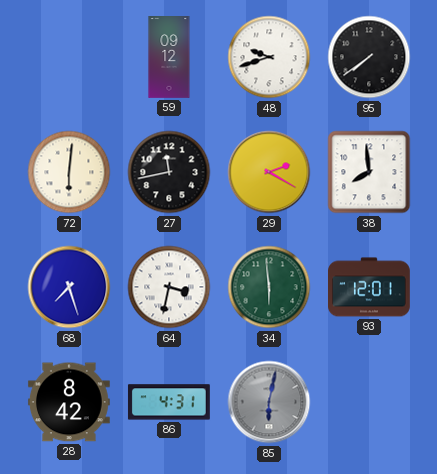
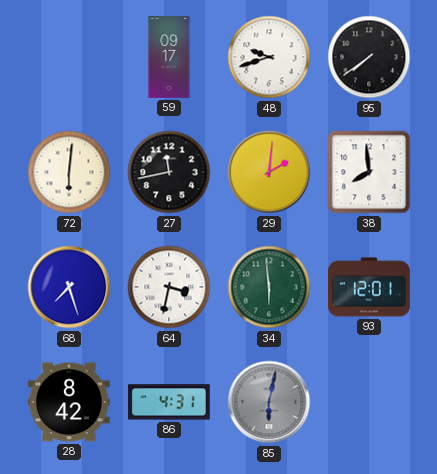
59: 09:12 -> 09:17 (169, 58)
29: 2:20 -> 2:01 (269, 172)
